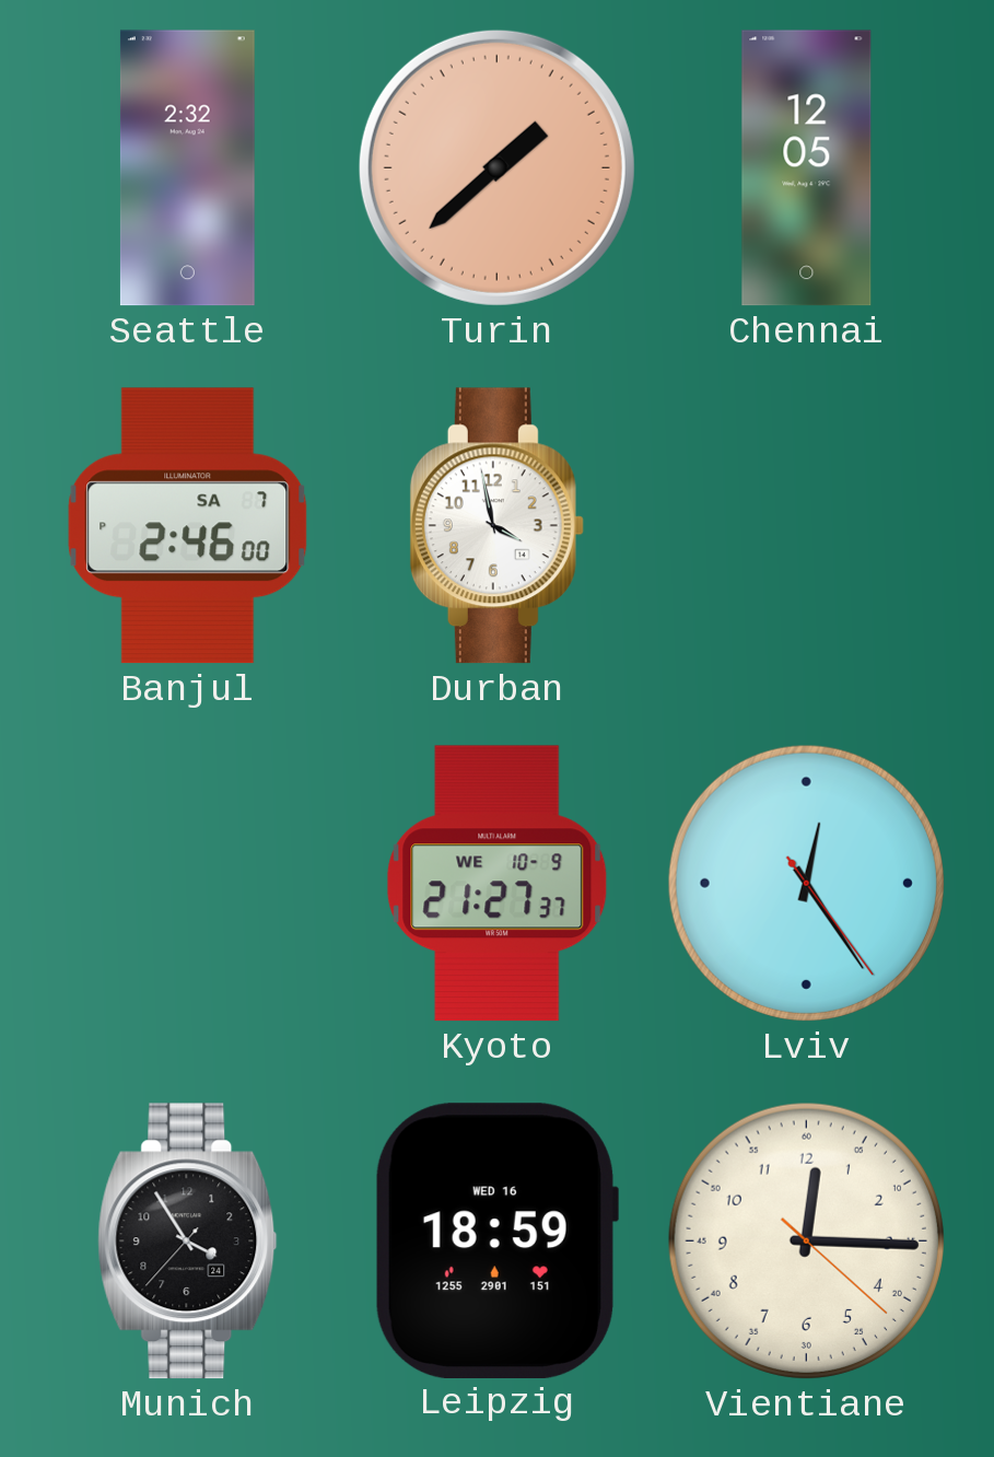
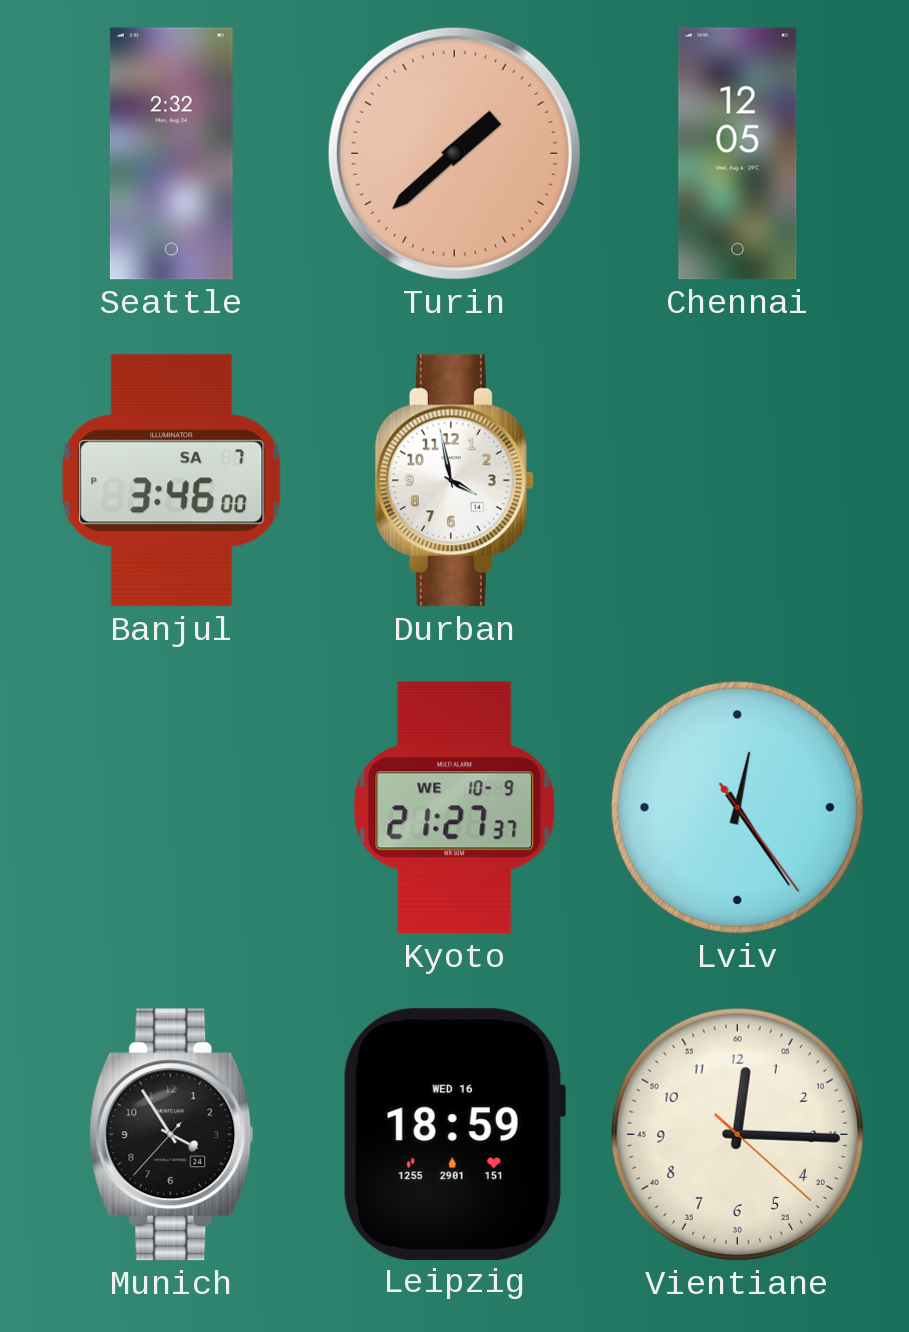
Banjul: 2:46 -> 3:46 (172, 481)
